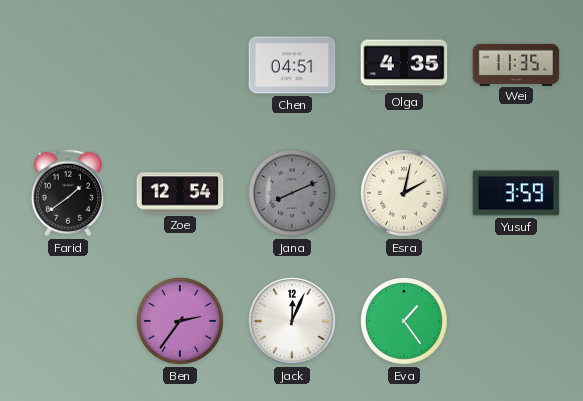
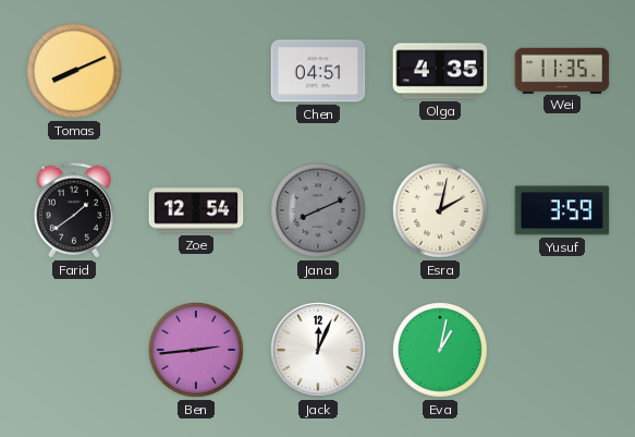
Tomas: none -> 8:11 (75, 72)
Ben: 2:36 -> 2:44 (197, 351)
Eva: 1:24 -> 1:02 (441, 351)
